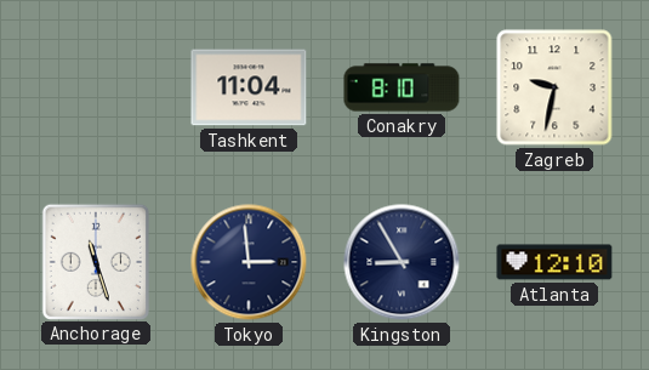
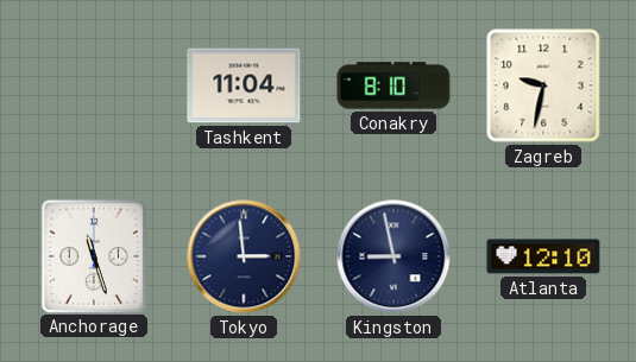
Kingston: 8:55 -> 8:58 (393, 256)
